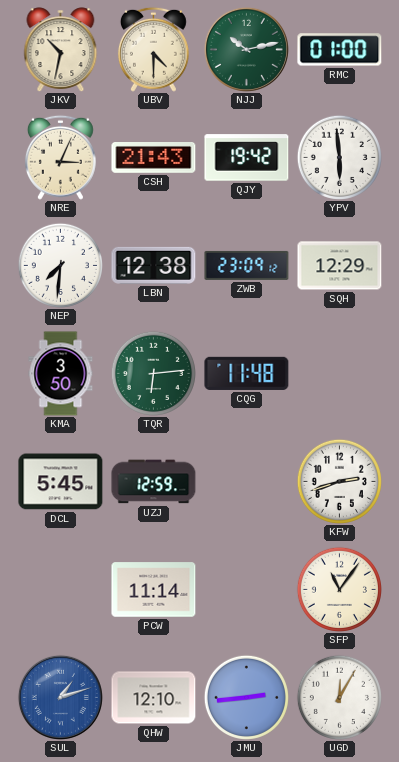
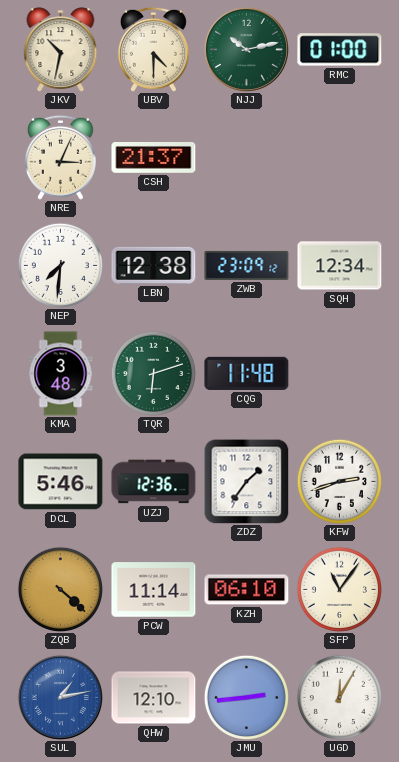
CSH: 21:43 -> 21:37 (154, 158)
QJY: 19:42 -> none (247, 158)
YPV: 5:59 -> none (339, 157)
SQH: 12:29 -> 12:34 (340, 266)
KMA: 3:50 -> 3:48 (61, 374)
TQR: 6:14 -> 6:12 (153, 373)
DCL: 5:45 -> 5:46 (61, 482)
UZJ: 12:59 -> 12:36 (154, 482)
ZDZ: none -> 1:36 (246, 481)
ZQB: none -> 4:22 (60, 589)
KZH: none -> 06:10 (247, 590)
SUL: 1:12 -> 1:13 (60, 697)
